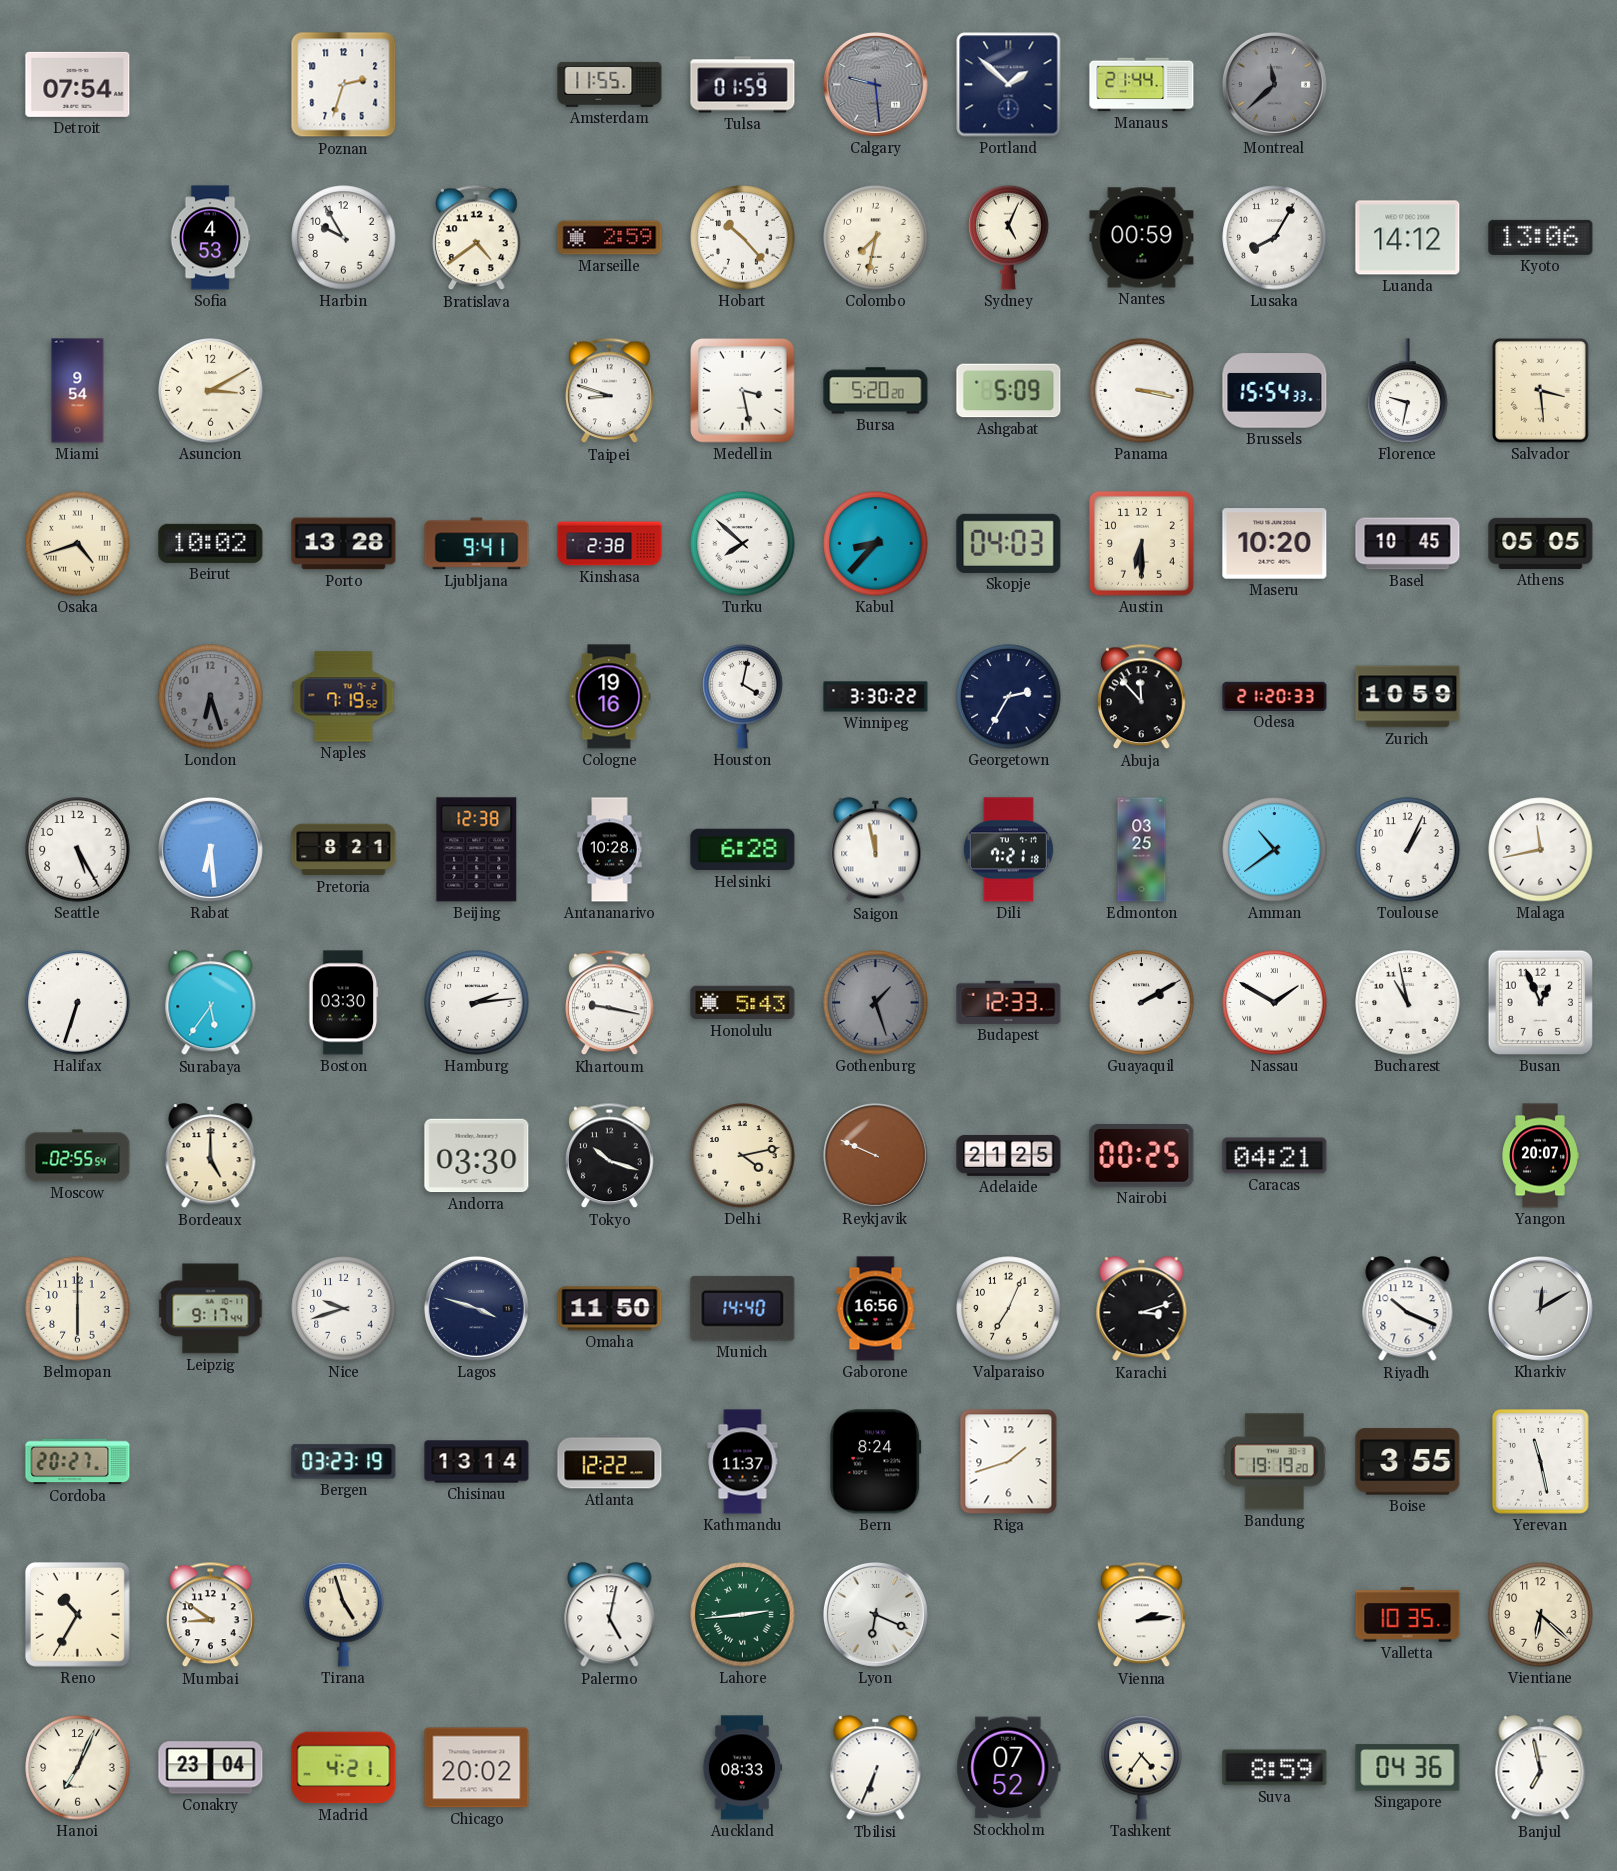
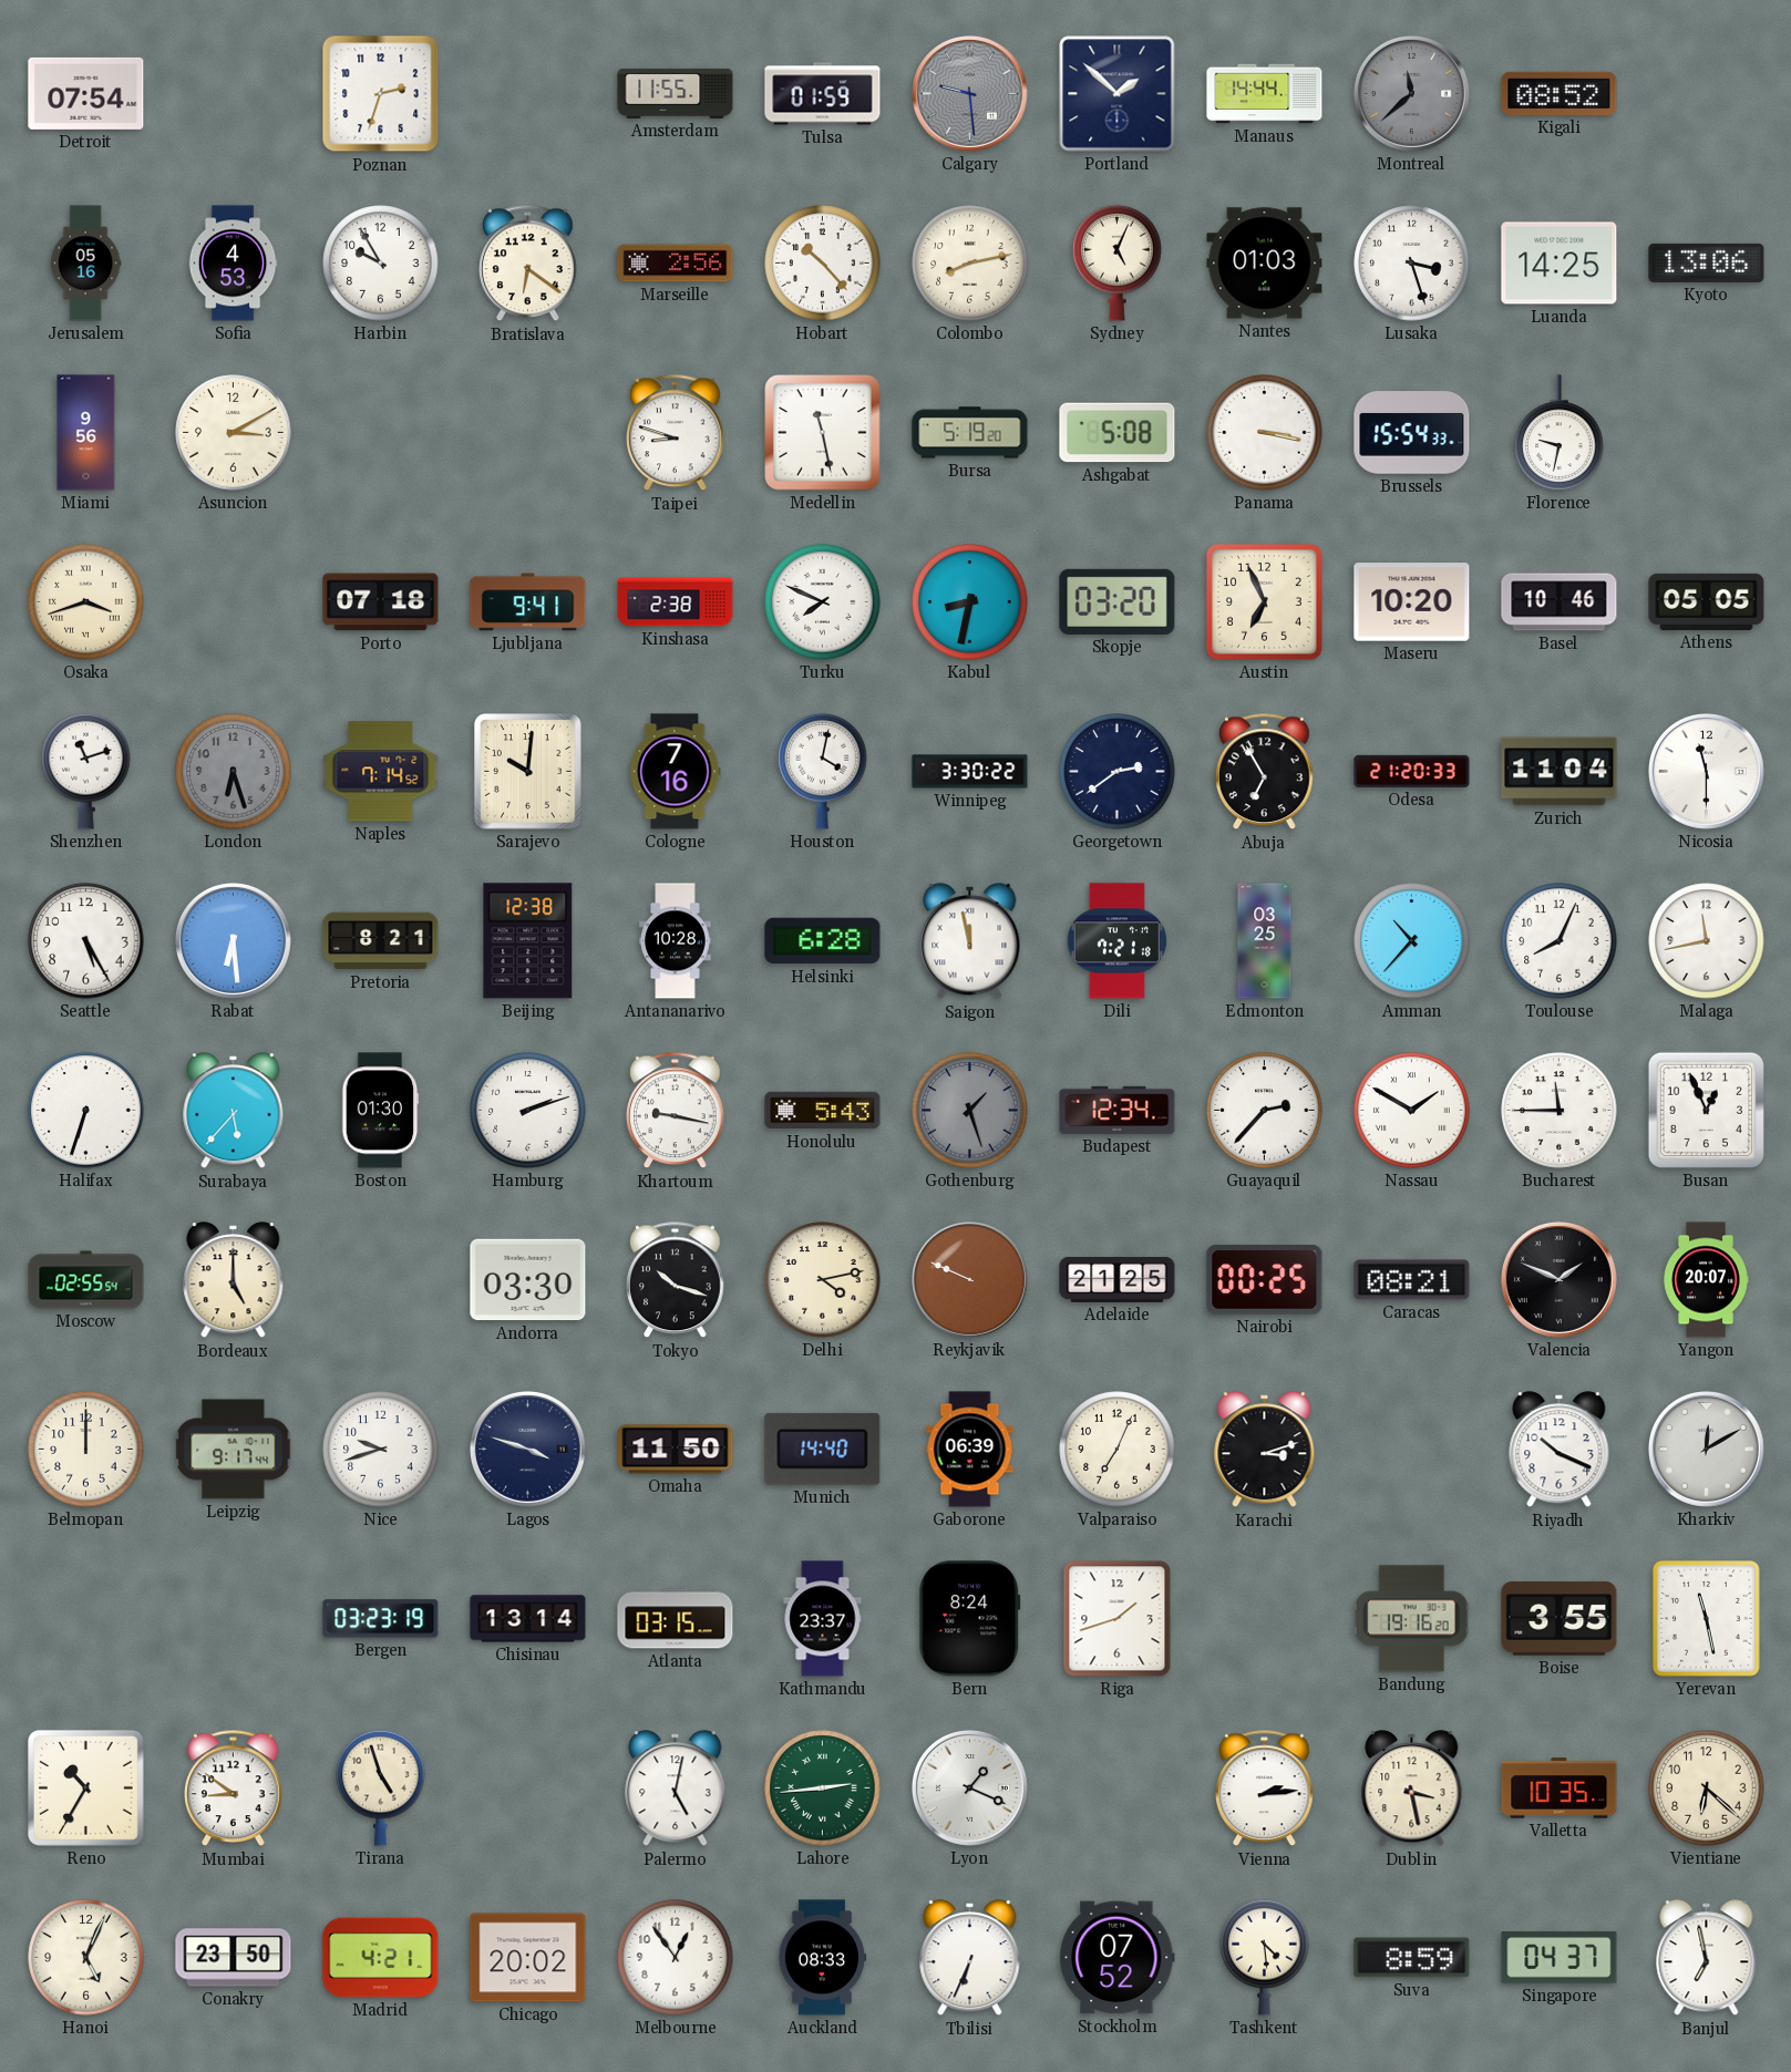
Manaus: 21:44 -> 14:44 (1265, 94)
Kigali: none -> 08:52 (1560, 93)
Jerusalem: none -> 05:16 (85, 264)
Bratislava: 4:39 -> 6:21 (528, 264)
Marseille: 2:59 -> 2:56 (676, 264)
Colombo: 7:32 -> 8:13 (970, 264)
Nantes: 00:59 -> 01:03 (1265, 264)
Lusaka: 8:05 -> 3:27 (1412, 264)
Luanda: 14:12 -> 14:25 (1560, 264)
Miami: 9:54 -> 9:56 (86, 433)
Medellin: 3:28 -> 11:28 (823, 433)
Bursa: 5:20 -> 5:19 (970, 433)
Ashgabat: 5:09 -> 5:08 (1118, 433)
Salvador: 3:29 -> none (1541, 391)
Osaka: 4:42 -> 3:42 (86, 602)
Beirut: 10:02 -> none (211, 543)
Porto: 13:28 -> 07:18 (381, 602)
Turku: 7:52 -> 7:49 (823, 602)
Kabul: 8:37 -> 8:32 (970, 602)
Skopje: 04:03 -> 03:20 (1118, 601)
Austin: 6:30 -> 6:56 (1264, 601)
Basel: 10:45 -> 10:46 (1560, 602)
Shenzhen: none -> 11:12 (86, 771)
Naples: 7:19 -> 7:14 (381, 772)
Sarajevo: none -> 10:01 (528, 772)
Cologne: 19:16 -> 7:16 (676, 772)
Georgetown: 2:35 -> 2:39 (1118, 772)
Abuja: 11:53 -> 6:55 (1265, 772)
Zurich: 10:59 -> 11:04 (1560, 772)
Nicosia: none -> 11:30 (1706, 771)
Amman: 10:39 -> 10:37 (1412, 941)
Toulouse: 1:04 -> 8:04 (1560, 941)
Surabaya: 5:36 -> 5:37 (234, 1111)
Boston: 03:30 -> 01:30 (380, 1111)
Hamburg: 2:14 -> 2:12 (528, 1111)
Budapest: 12:33 -> 12:34 (1118, 1110)
Guayaquil: 2:10 -> 2:37 (1265, 1111)
Bucharest: 10:58 -> 11:45 (1560, 1111)
Caracas: 04:21 -> 08:21 (1412, 1280)
Valencia: none -> 1:49 (1558, 1279)
Belmopan: 6:00 -> 12:00 (86, 1450)
Gaborone: 16:56 -> 06:39 (970, 1450)
Cordoba: 20:27 -> none (78, 1462)
Atlanta: 12:22 -> 03:15 (676, 1619)
Kathmandu: 11:37 -> 23:37 (823, 1619)
Bandung: 19:19 -> 19:16 (1411, 1619)
Lyon: 6:19 -> 1:19 (969, 1787)
Dublin: none -> 3:28 (1412, 1788)
Hanoi: 7:04 -> 5:04 (86, 1958)
Conakry: 23:04 -> 23:50 (234, 1958)
Melbourne: none -> 12:54 (676, 1958)
Tashkent: 4:36 -> 4:29 (1265, 1957)
Singapore: 04:36 -> 04:37 (1560, 1958)
